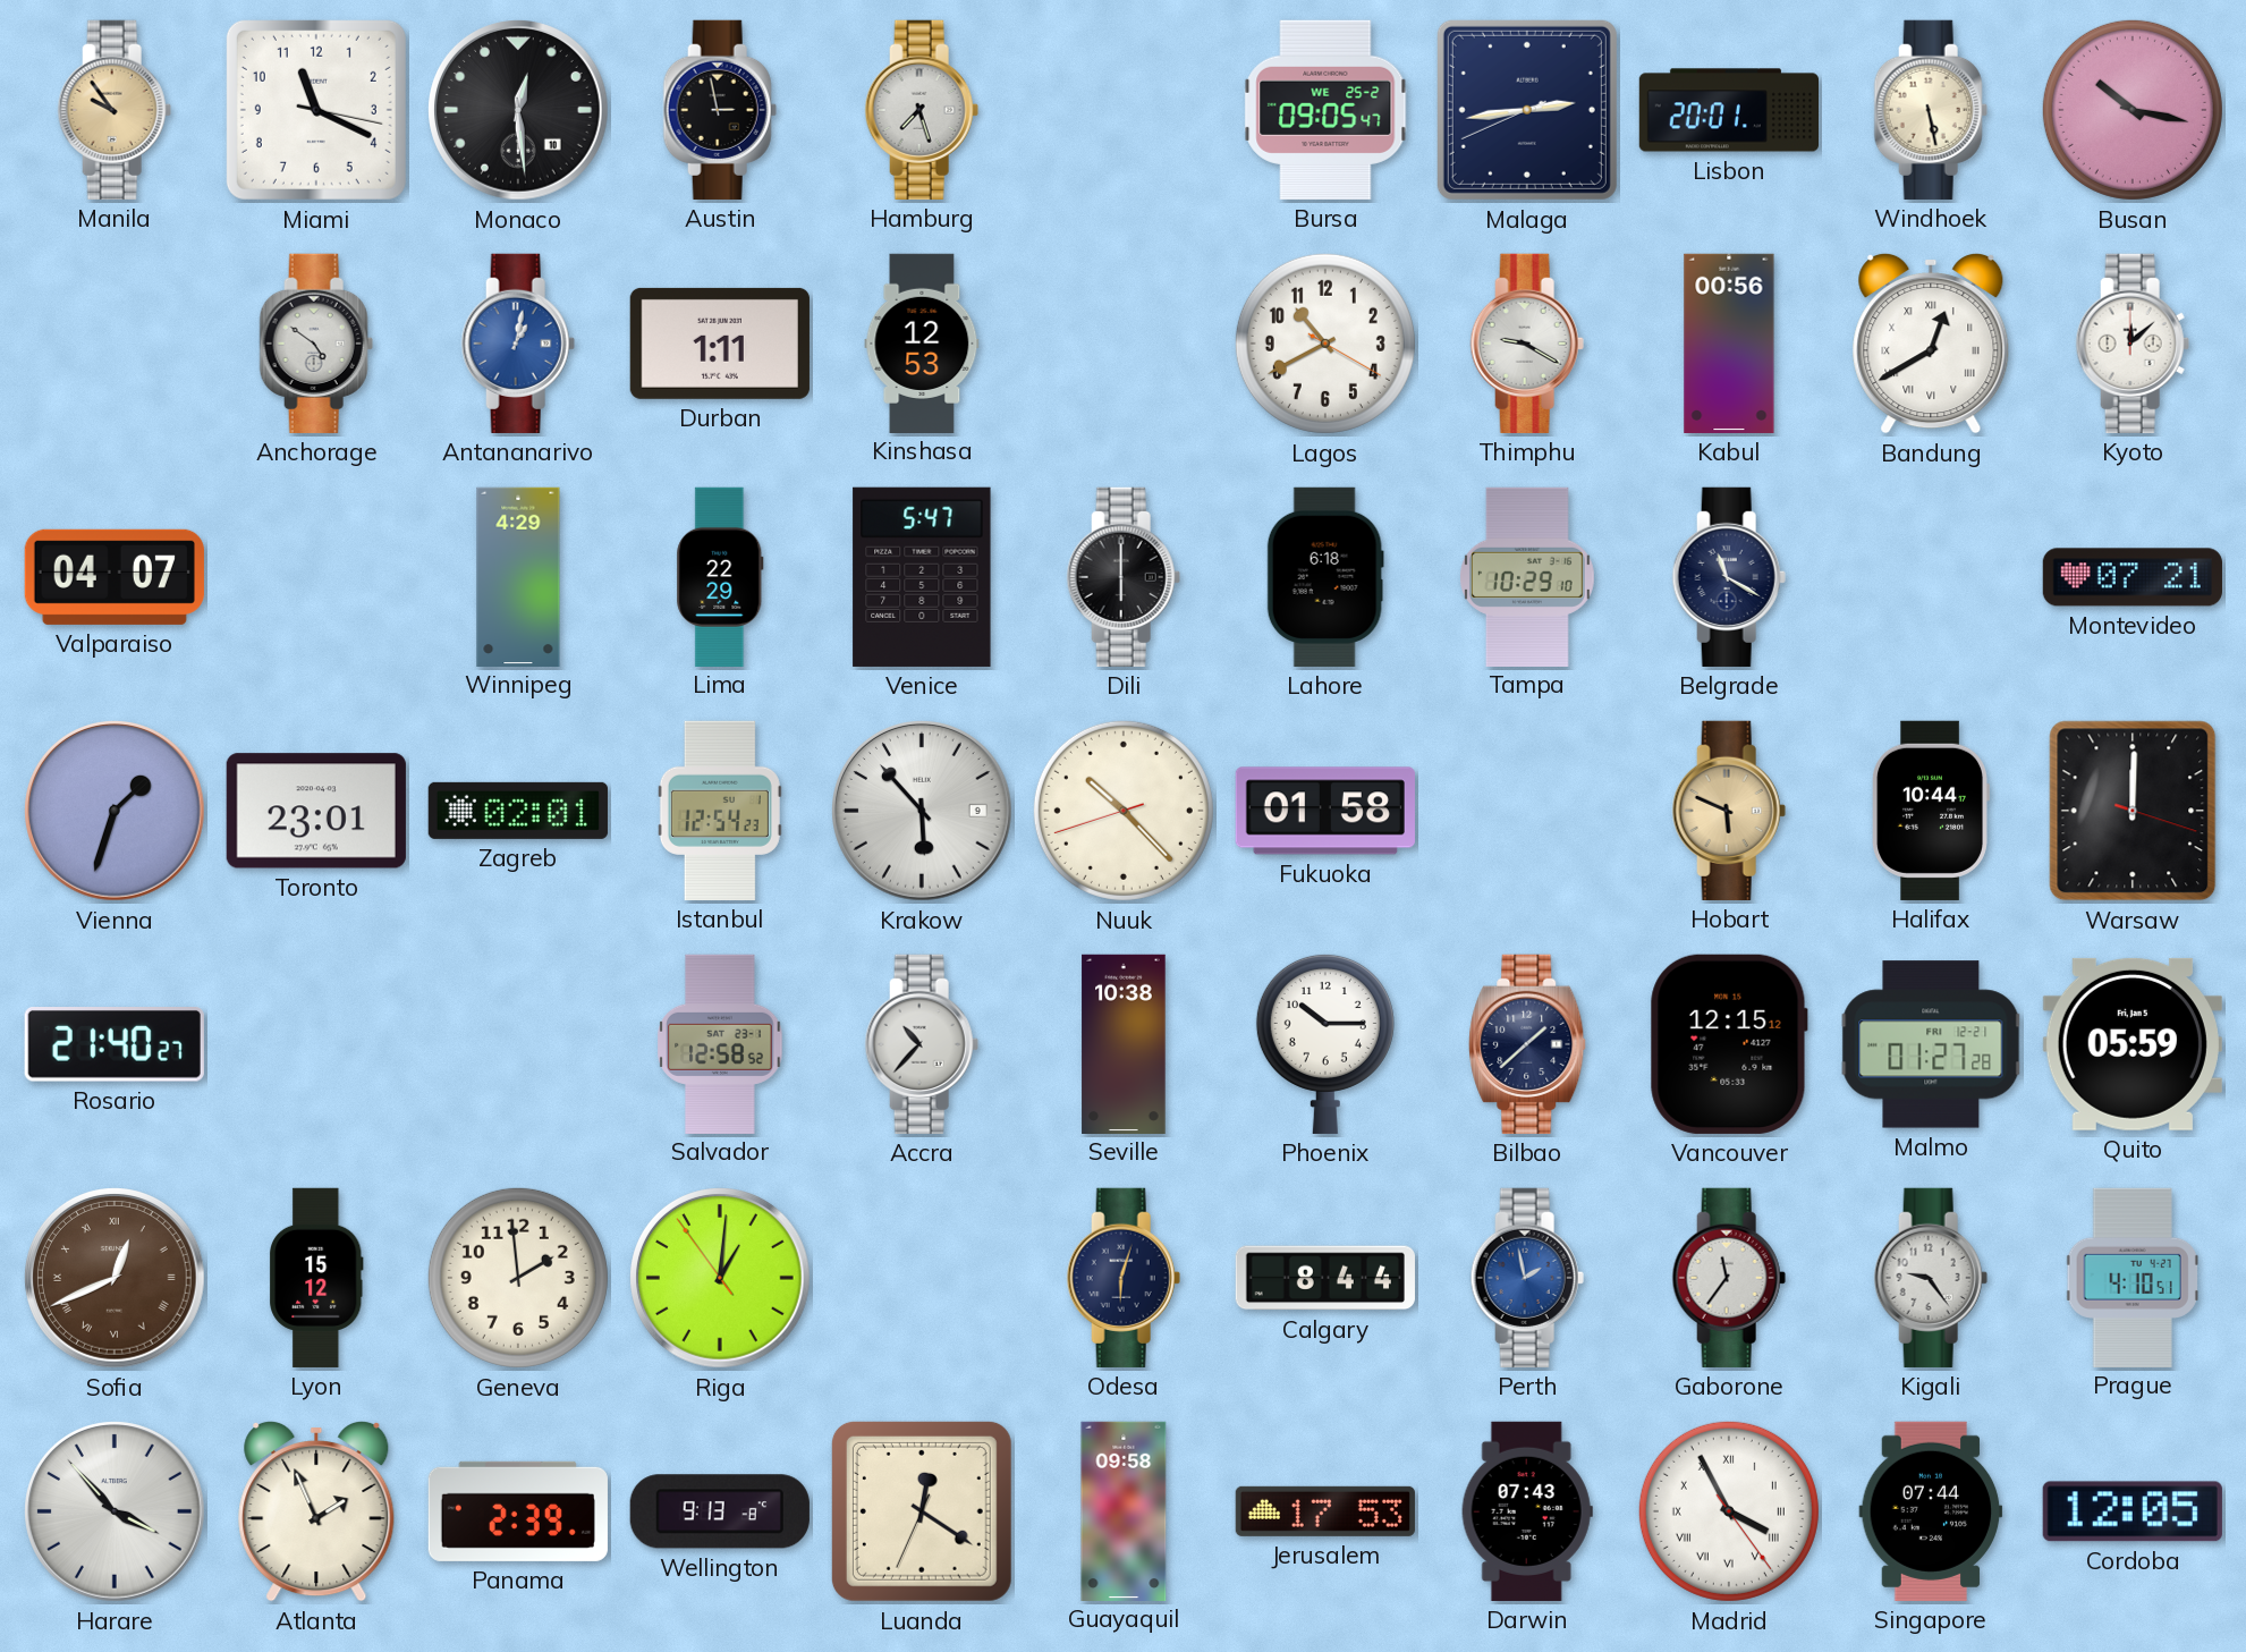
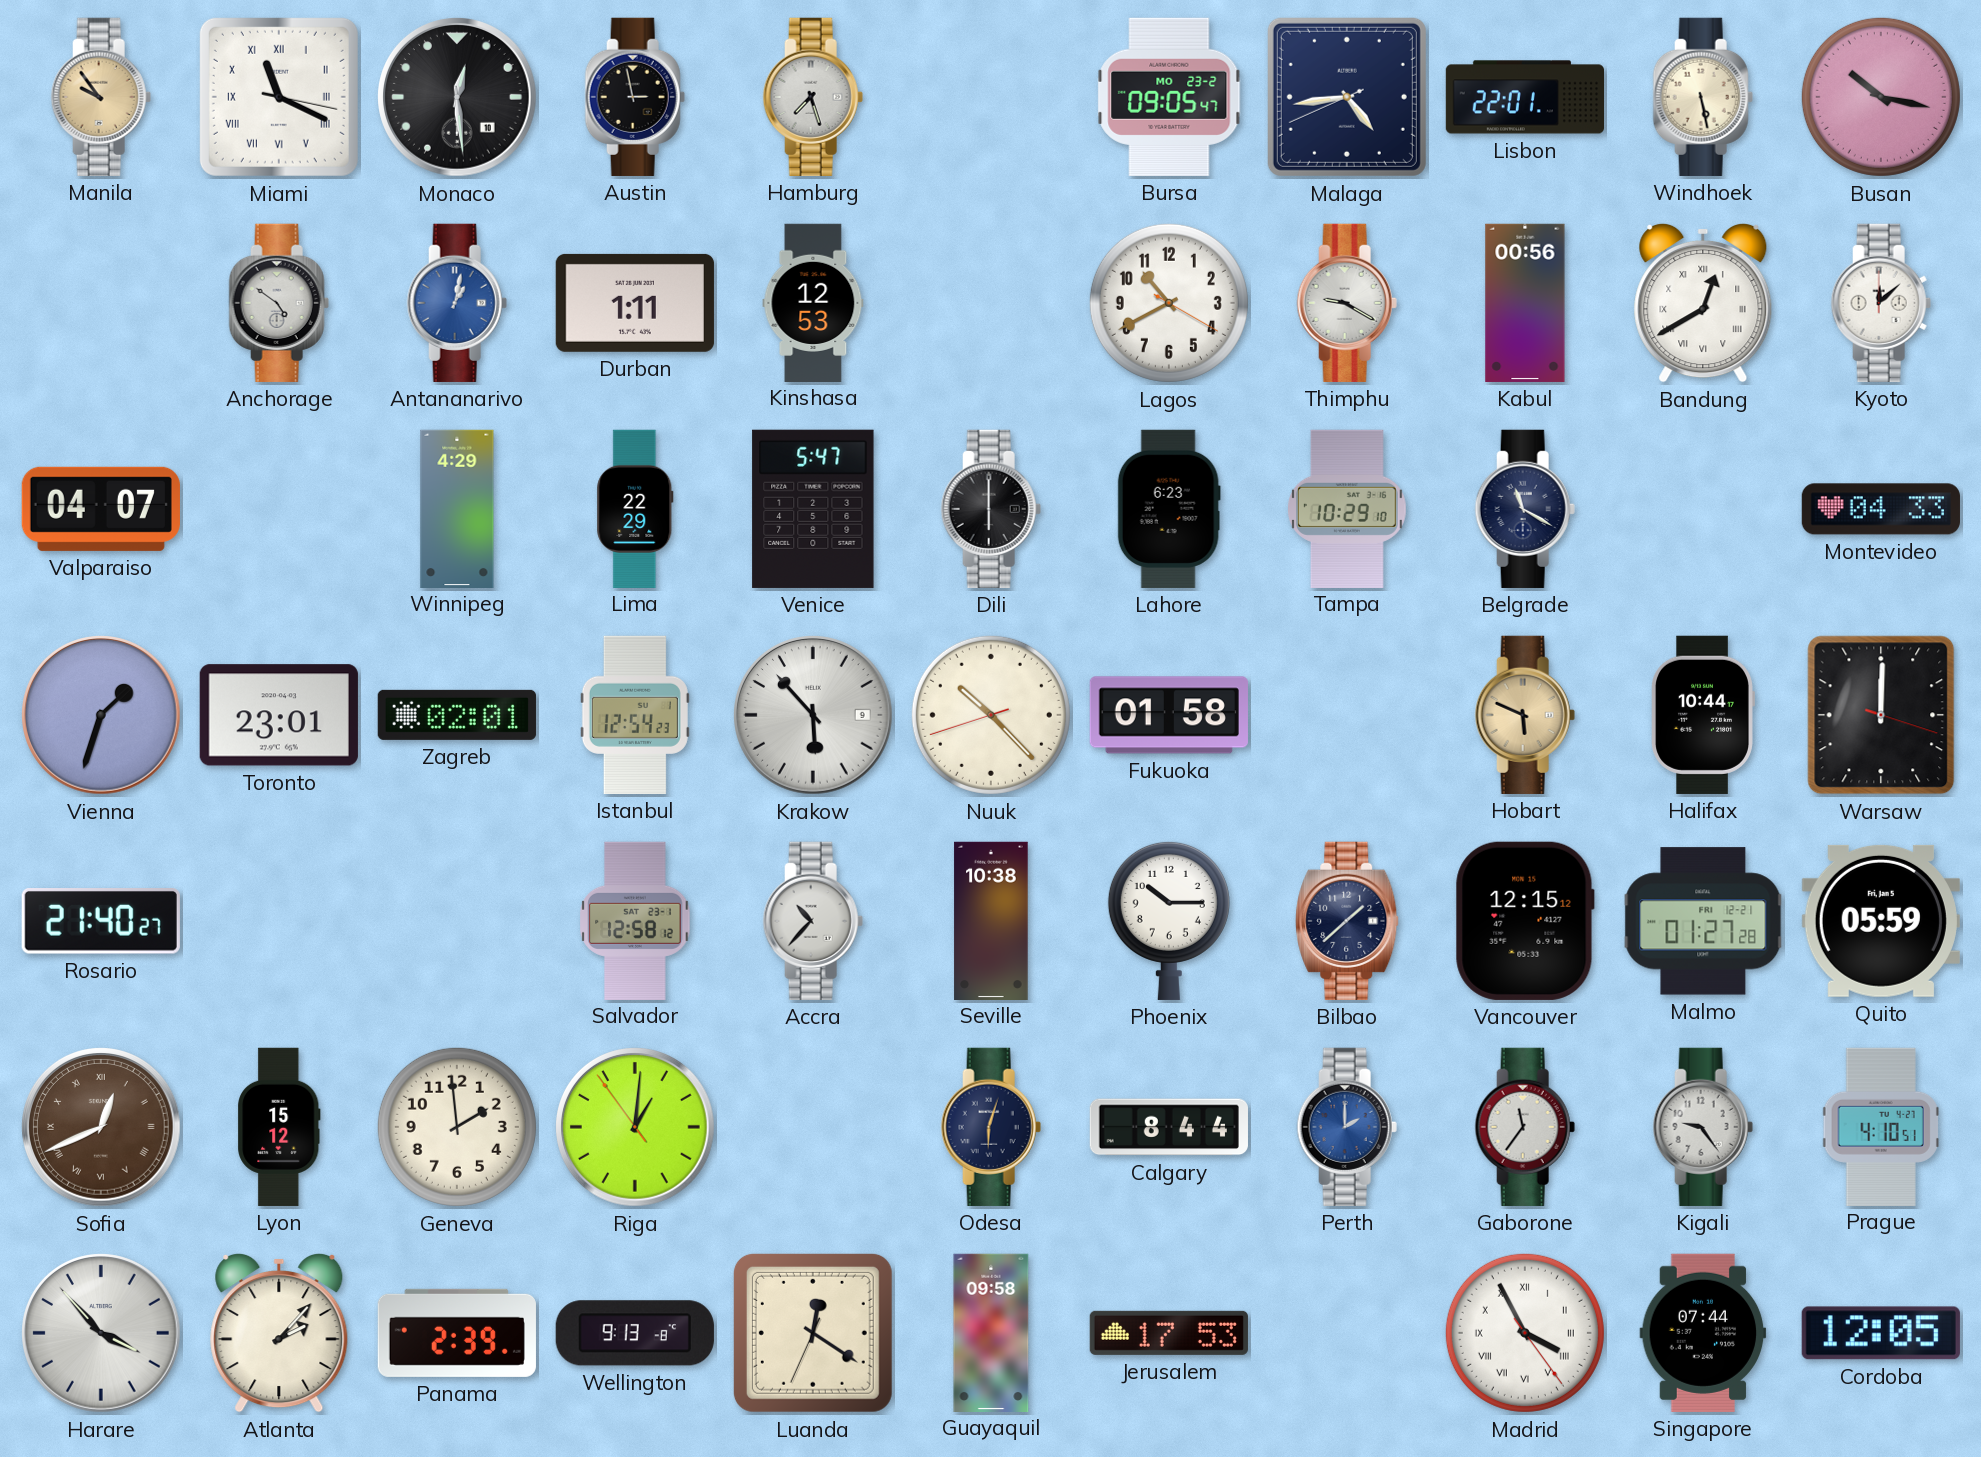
Miami numerals: Arabic -> Roman (279, 97)
Bursa date: WE 25-2 -> MO 23-2 (1169, 97)
Malaga: 2:43 -> 4:43 (1347, 97)
Lisbon: 20:01 -> 22:01 (1524, 97)
Lahore: 6:18 -> 6:23 (1169, 509)
Montevideo: 07:21 -> 04:33 (1881, 509)
Salvador: 12:58:52 -> 12:58:12 (635, 920)
Perth: 1:58 -> 2:00 (1347, 1127)
Atlanta: 1:56 -> 2:07 (279, 1333)
Darwin: 07:43 -> none (1527, 1511)
